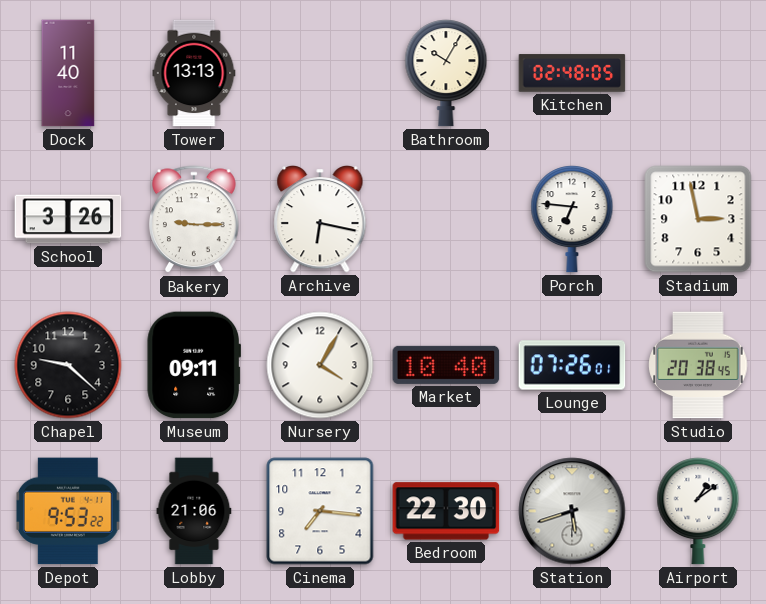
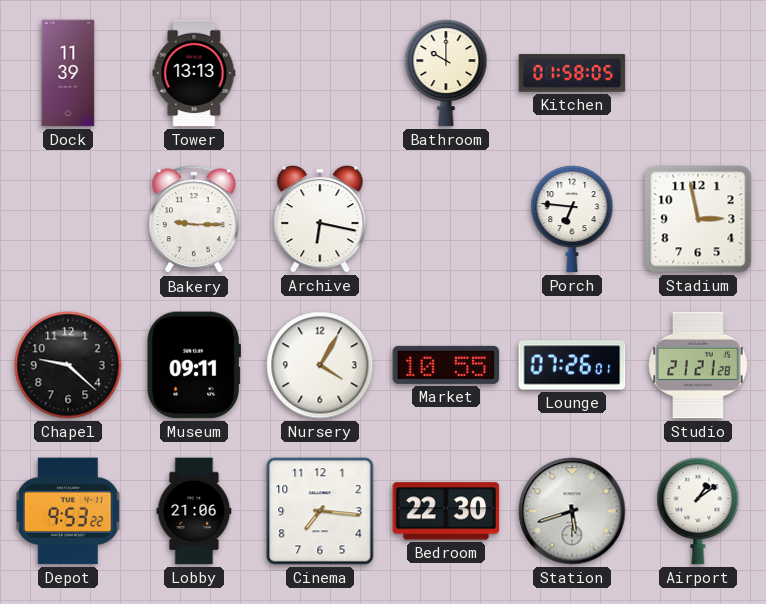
Dock: 11:40 -> 11:39 (68, 73)
Bathroom: 10:05 -> 10:00 (446, 73)
Kitchen: 02:48 -> 01:58 (572, 73)
School: 3:26 -> none (68, 219)
Market: 10:40 -> 10:55 (446, 365)
Studio: 20:38 -> 21:21 (698, 365)
